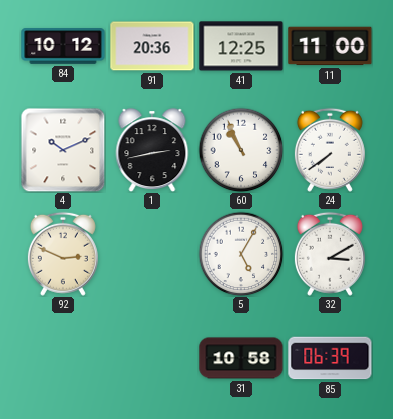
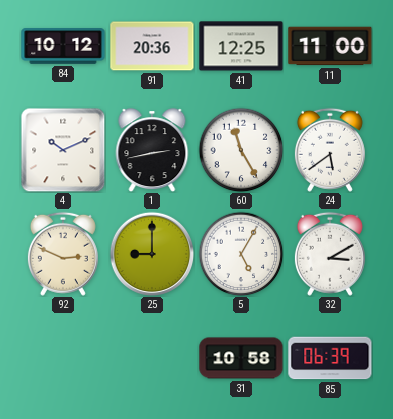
60: 10:56 -> 11:25 (241, 150)
24: 7:39 -> 5:39 (330, 150)
25: none -> 9:00 (152, 254)
